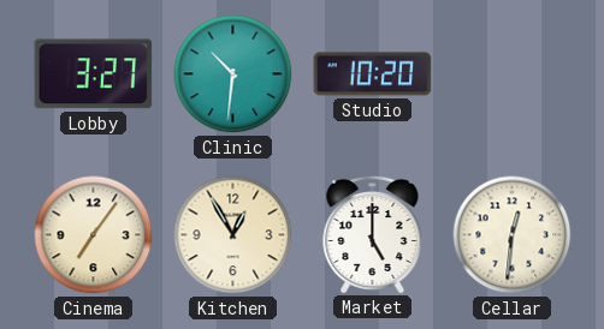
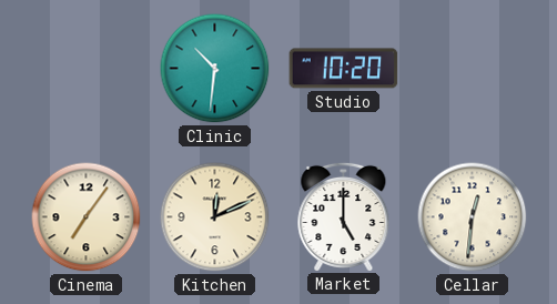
Lobby: 3:27 -> none (94, 74)
Kitchen: 12:55 -> 12:11 (215, 217)
